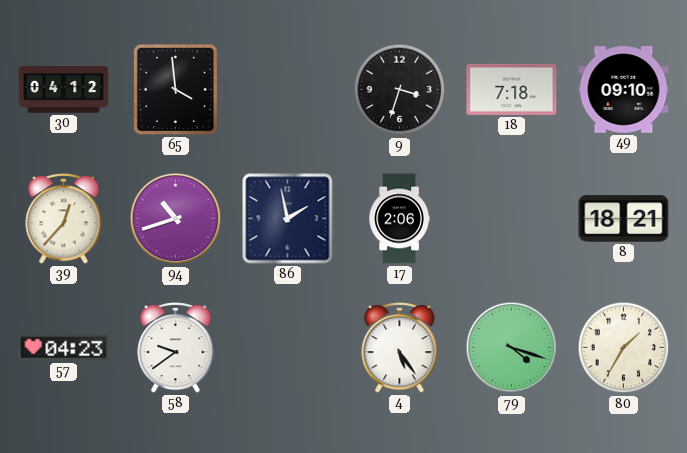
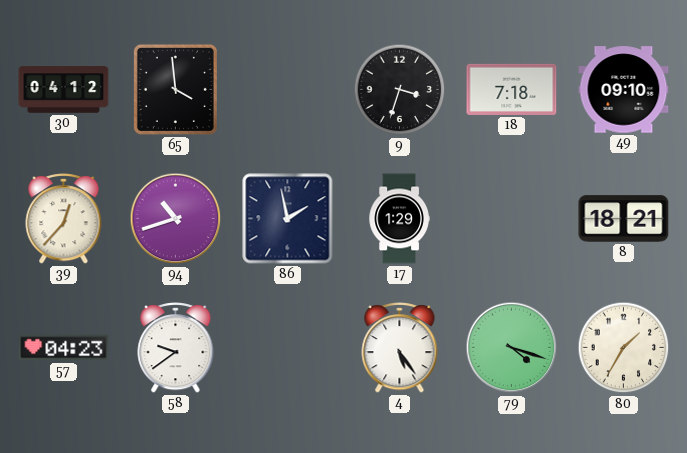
17: 2:06 -> 1:29 (399, 219)
